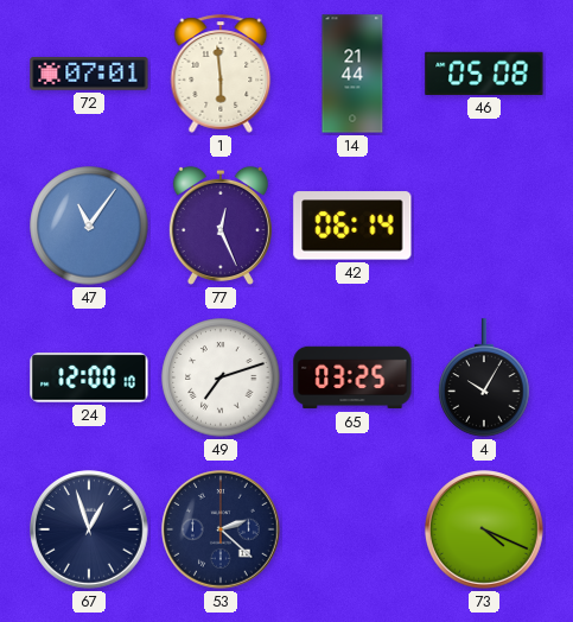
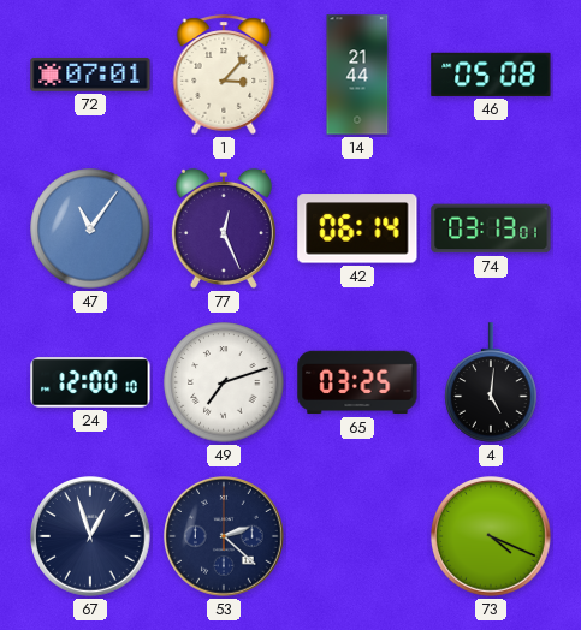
1: 5:59 -> 3:07 (224, 75)
74: none -> 03:13 (491, 228)
4: 10:05 -> 5:01 (491, 382)
